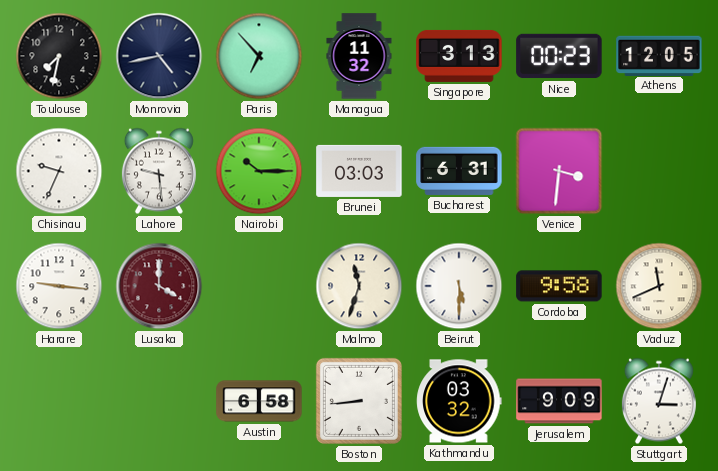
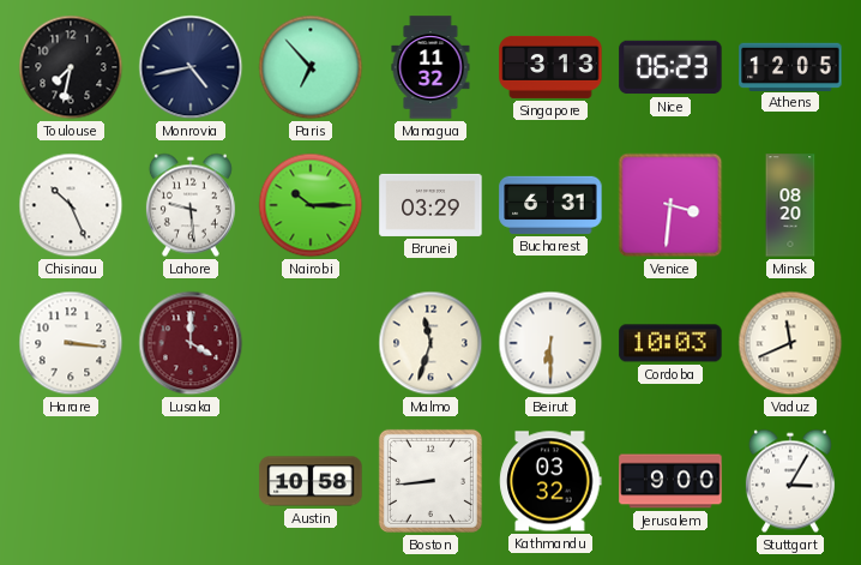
Nice: 00:23 -> 06:23 (670, 67)
Chisinau: 9:34 -> 10:26 (71, 205)
Brunei: 03:03 -> 03:29 (431, 205)
Minsk: none -> 08:20 (790, 205)
Harare: 9:16 -> 3:16 (71, 343)
Beirut: 5:30 -> 6:30 (550, 343)
Cordoba: 9:58 -> 10:03 (670, 343)
Austin: 6:58 -> 10:58 (311, 481)
Jerusalem: 9:09 -> 9:00 (670, 481)
Stuttgart: 3:03 -> 3:05 (790, 481)
